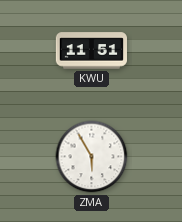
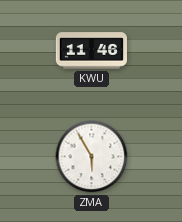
KWU: 11:51 -> 11:46 (91, 51)
